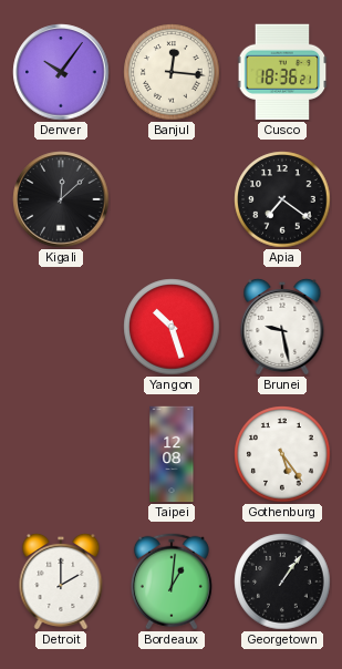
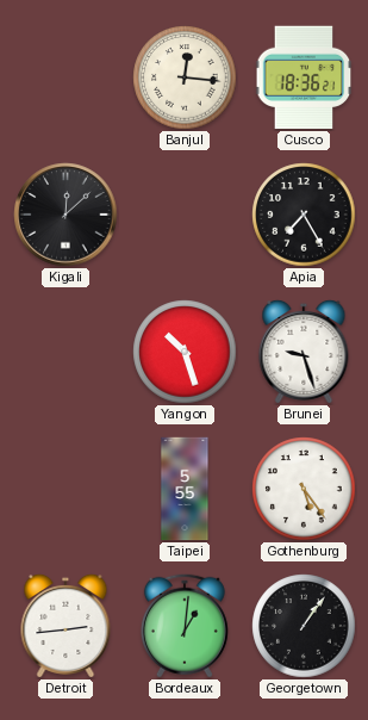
Denver: 10:06 -> none (61, 72)
Apia: 7:21 -> 7:25 (304, 215)
Brunei: 9:28 -> 9:27 (304, 352)
Taipei: 12:08 -> 5:55 (185, 489)
Detroit: 2:00 -> 2:44 (66, 626)
